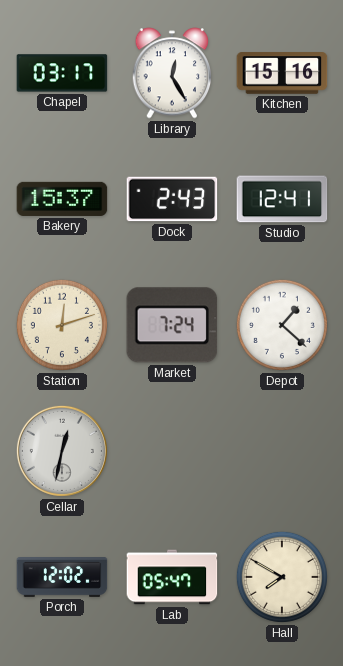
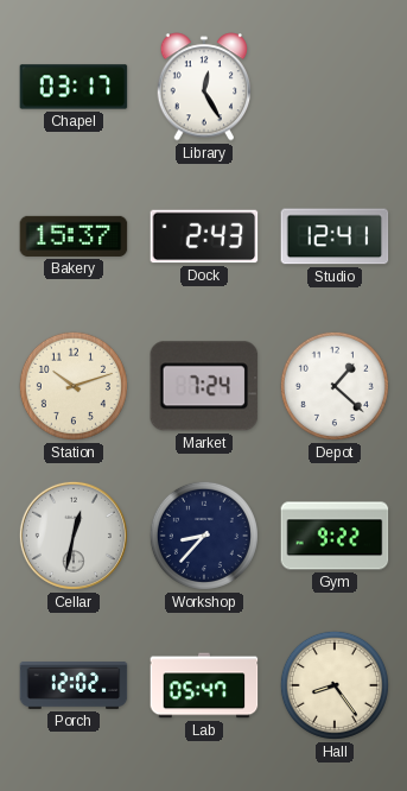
Kitchen: 15:16 -> none (282, 73)
Station: 12:12 -> 10:12 (74, 386)
Workshop: none -> 8:37 (204, 536)
Gym: none -> 9:22 (335, 536)
Hall: 7:50 -> 8:24 (335, 685)
